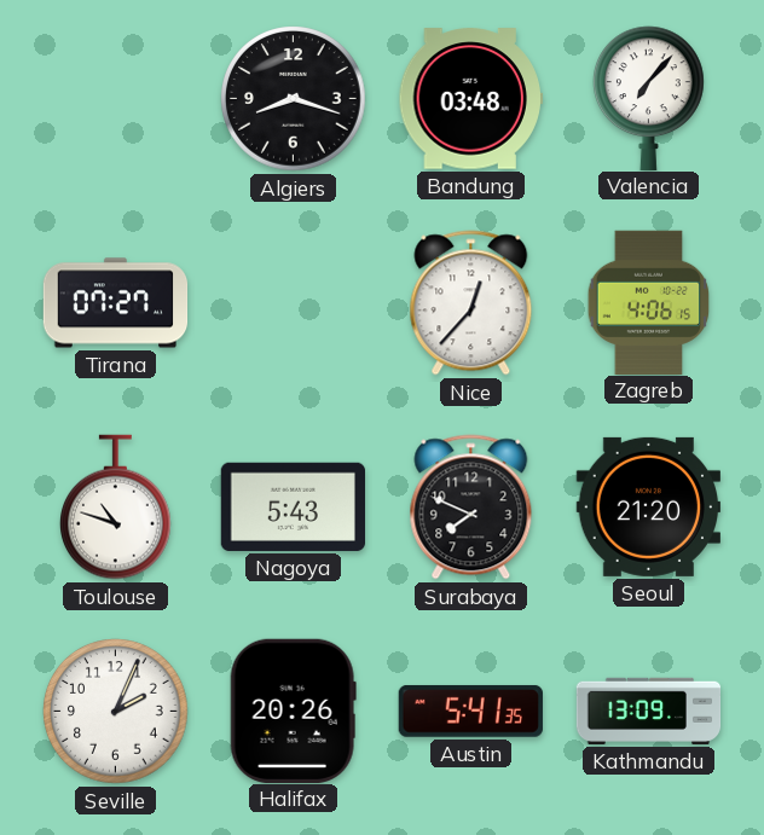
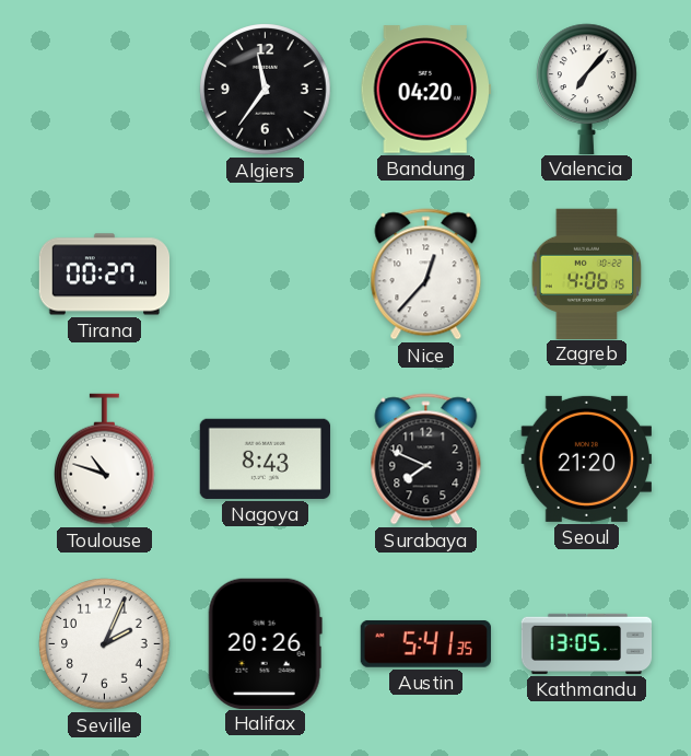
Algiers: 8:18 -> 11:36 (266, 90)
Bandung: 03:48 -> 04:20 (425, 90)
Tirana: 07:27 -> 00:27 (105, 275)
Nagoya: 5:43 -> 8:43 (265, 458)
Kathmandu: 13:09 -> 13:05 (587, 643)
